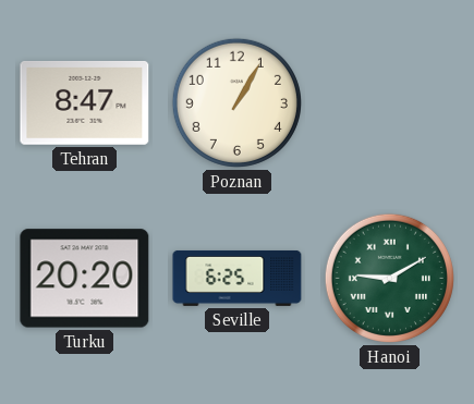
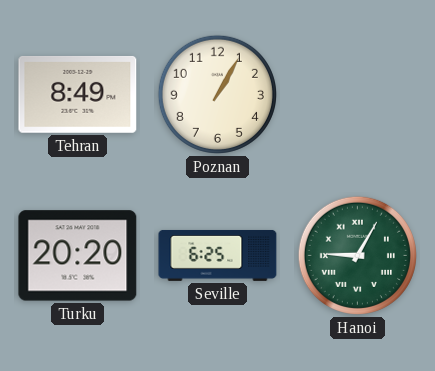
Tehran: 8:47 -> 8:49 (78, 94)
Hanoi: 9:10 -> 9:05 (357, 255)
